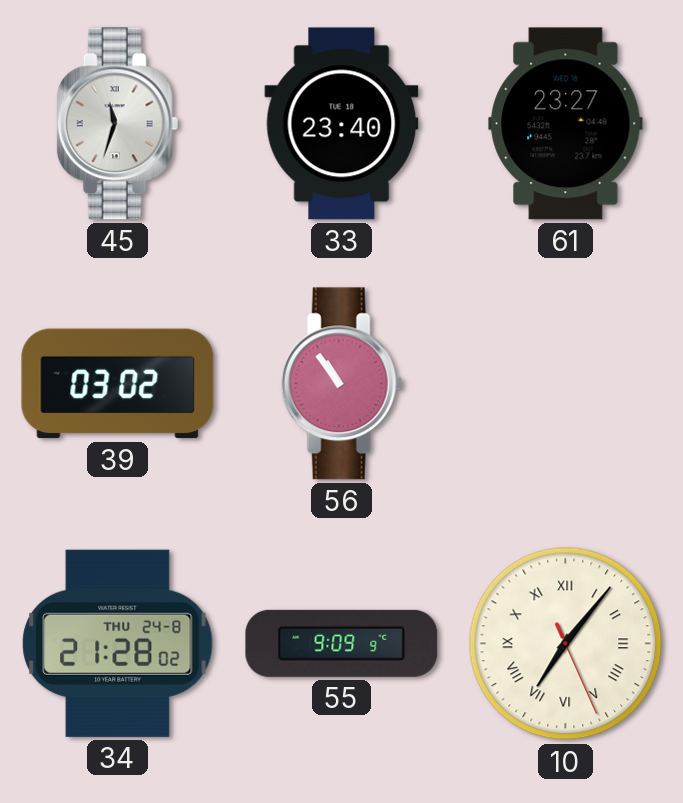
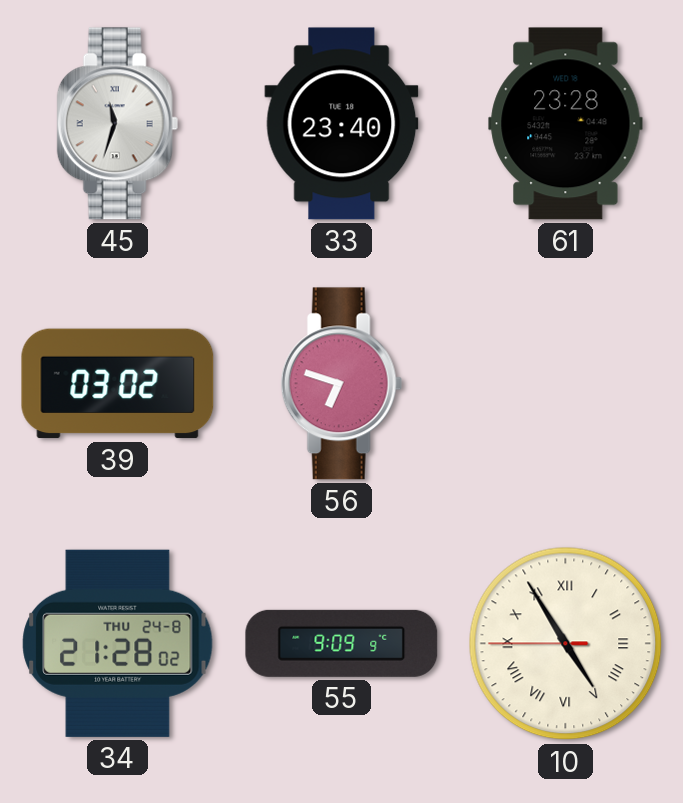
61: 23:27 -> 23:28 (566, 124)
56: 10:54 -> 6:48 (341, 384)
10: 7:06 -> 4:54 (566, 644)
